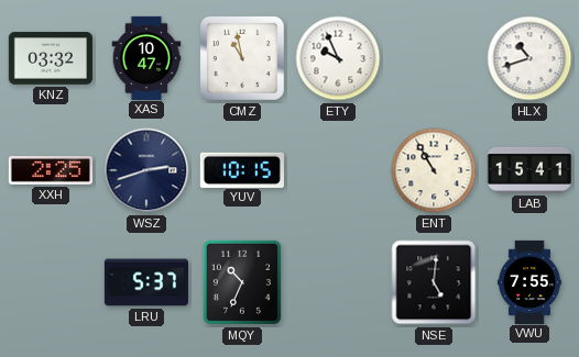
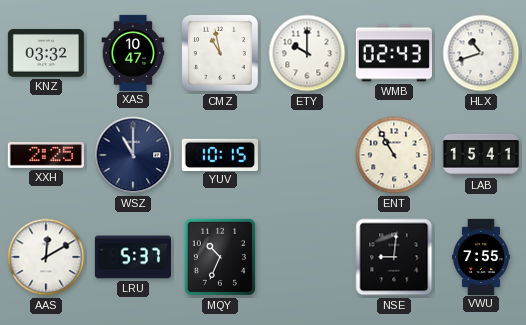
ETY: 9:56 -> 10:00 (307, 53)
WMB: none -> 02:43 (394, 53)
WSZ: 2:42 -> 11:00 (133, 155)
AAS: none -> 12:10 (46, 257)
NSE: 5:01 -> 9:01 (394, 257)
